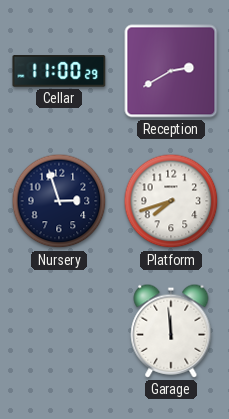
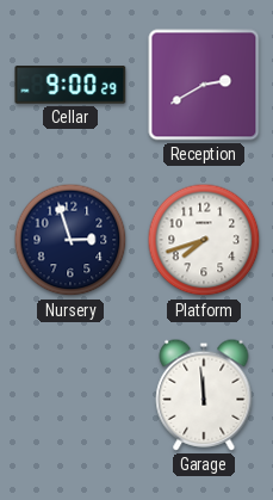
Cellar: 11:00 -> 9:00 (70, 85)
